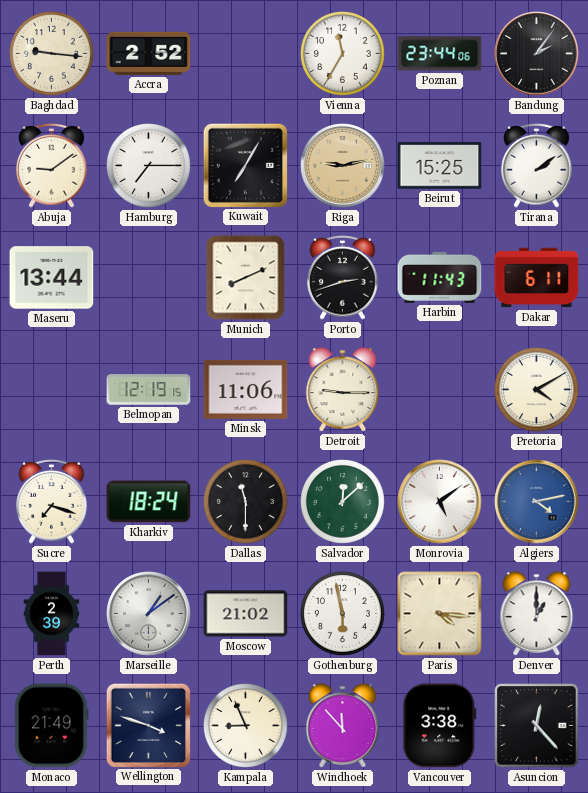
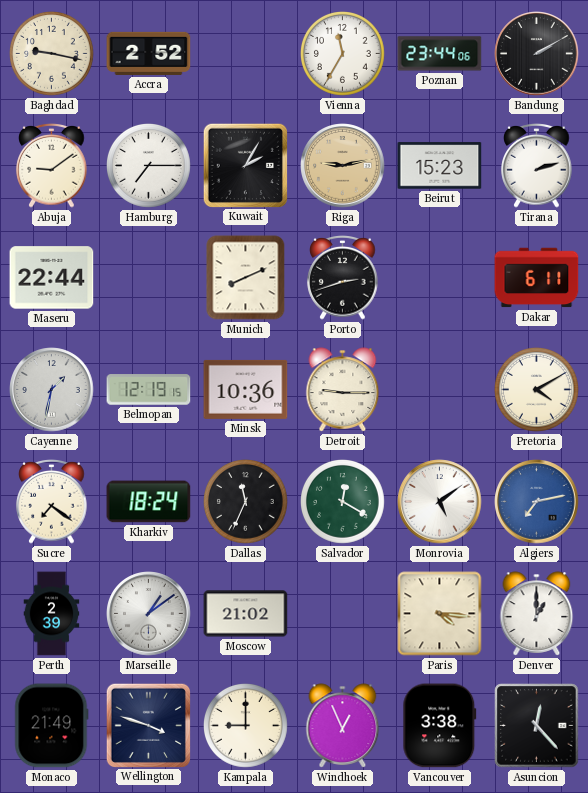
Baghdad: 9:16 -> 9:17 (52, 54)
Bandung: 2:06 -> 2:10 (537, 54)
Kuwait: 7:05 -> 2:05 (245, 165)
Beirut: 15:25 -> 15:23 (440, 166)
Tirana: 2:09 -> 2:12 (537, 166)
Maseru: 13:44 -> 22:44 (52, 278)
Harbin: 11:43 -> none (440, 277)
Cayenne: none -> 1:32 (52, 390)
Minsk: 11:06 -> 10:36 (246, 389)
Sucre: 7:18 -> 7:21 (52, 502)
Dallas: 11:30 -> 11:34 (246, 502)
Salvador: 12:08 -> 12:20 (343, 502)
Algiers: 4:13 -> 7:13 (537, 502)
Gothenburg: 5:58 -> none (343, 614)
Kampala: 8:56 -> 9:00 (246, 726)
Windhoek: 11:53 -> 12:56 (343, 726)
